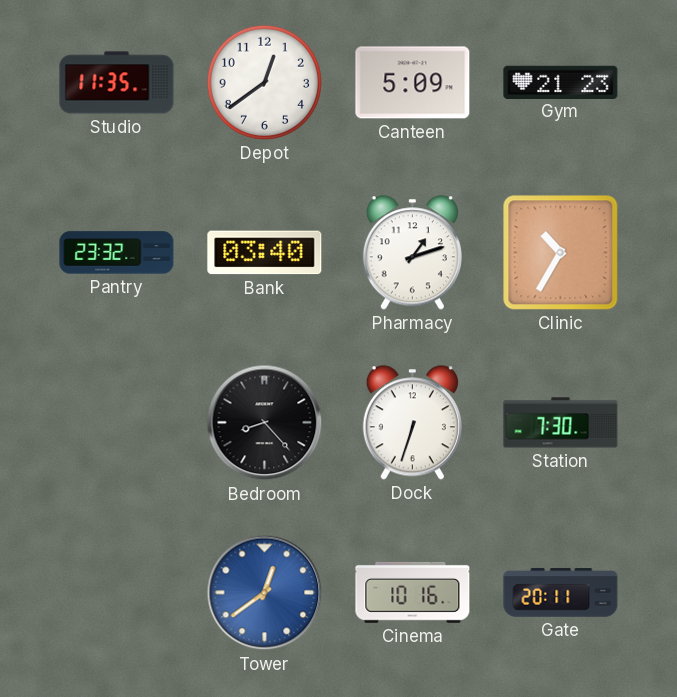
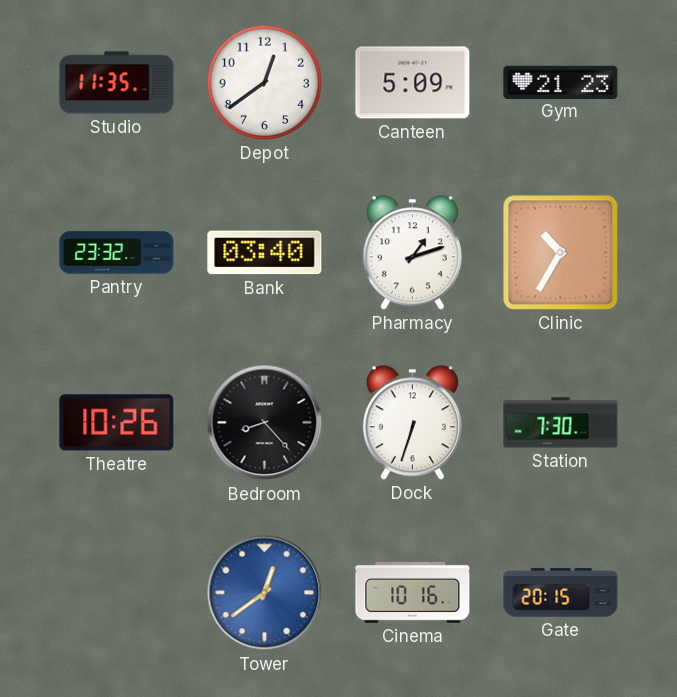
Theatre: none -> 10:26 (117, 423)
Gate: 20:11 -> 20:15 (561, 593)
